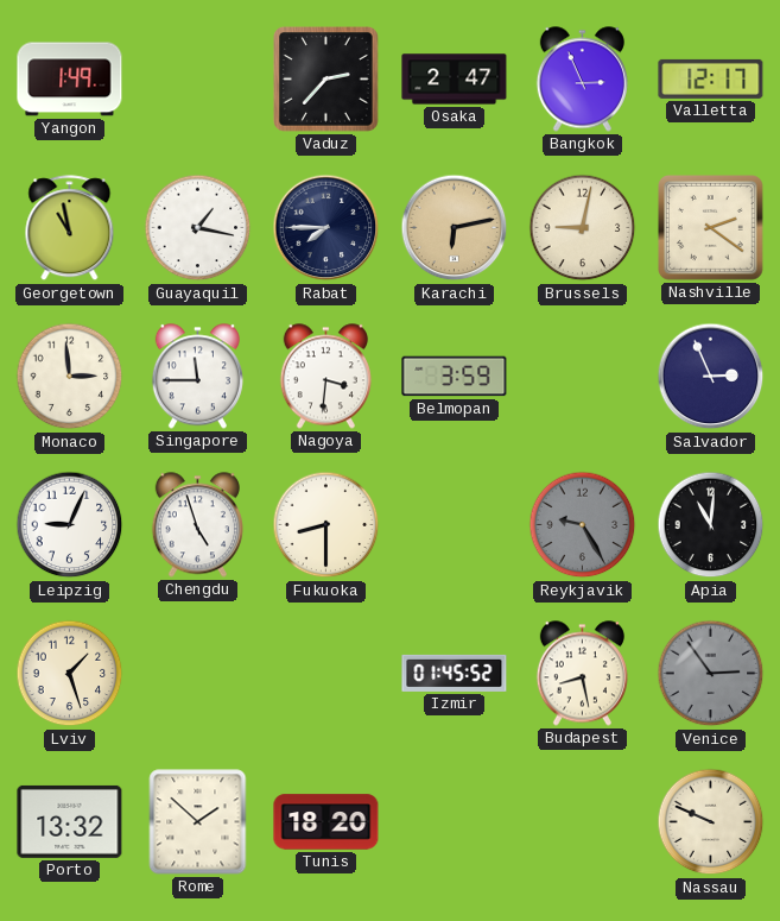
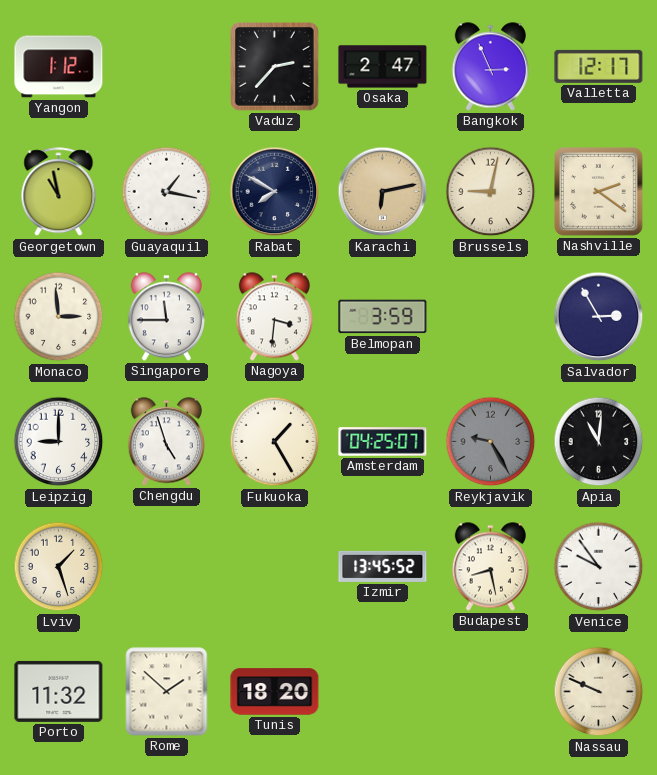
Yangon: 1:49 -> 1:12 (59, 67)
Rabat: 7:45 -> 7:50 (275, 192)
Salvador: 2:56 -> 2:55 (599, 317)
Leipzig: 9:04 -> 9:00 (59, 442)
Fukuoka: 8:30 -> 1:25 (275, 442)
Amsterdam: none -> 04:25 (383, 442)
Izmir: 01:45 -> 13:45 (383, 566)
Venice: 2:54 -> 9:54 (599, 567)
Venice dial: grey -> white (599, 567)
Porto: 13:32 -> 11:32 (59, 691)
